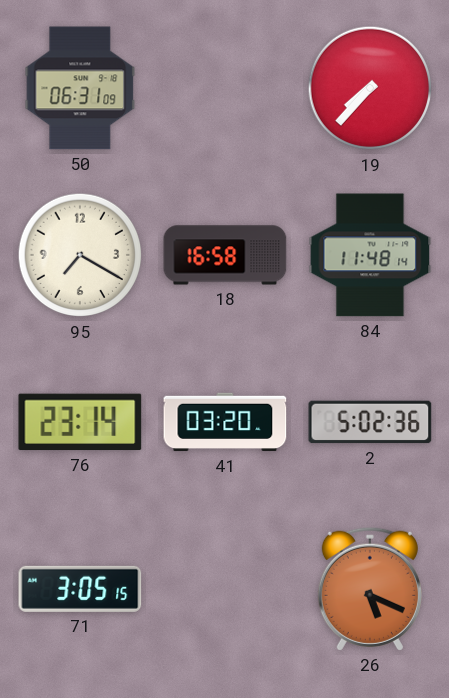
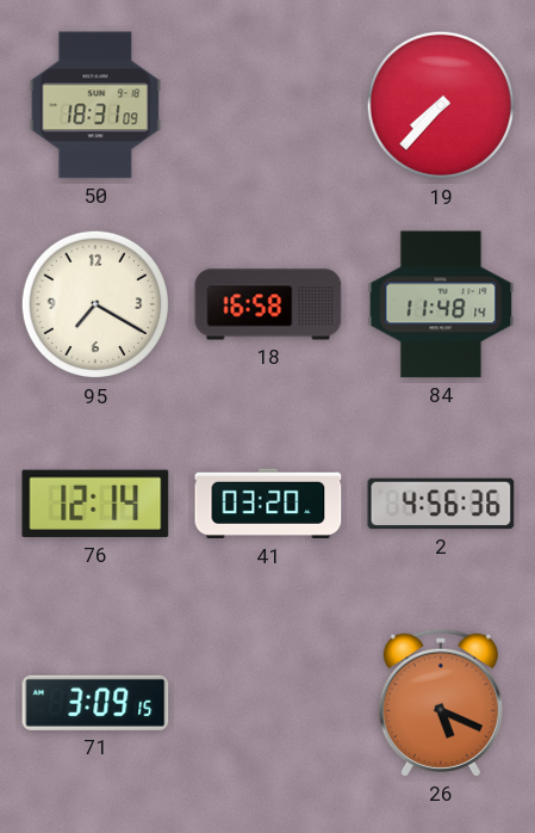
50: 06:31 -> 18:31 (95, 105)
76: 23:14 -> 12:14 (95, 504)
2: 5:02 -> 4:56 (441, 504)
71: 3:05 -> 3:09 (95, 703)
